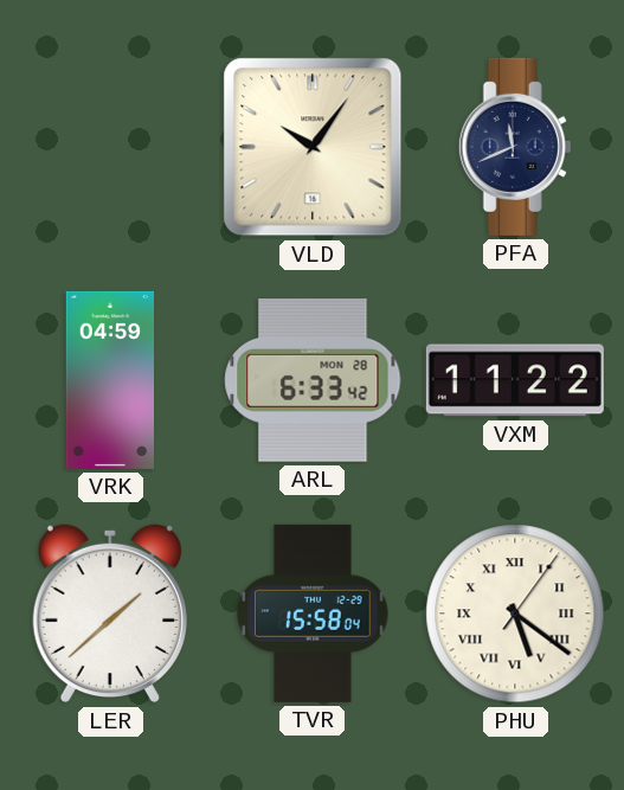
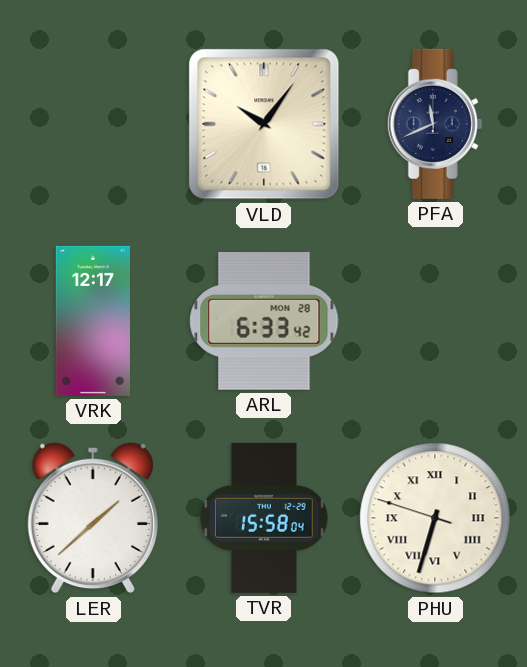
VRK: 04:59 -> 12:17 (92, 321)
VXM: 11:22 -> none (515, 380)
PHU: 5:21 -> 6:32 (435, 518)
